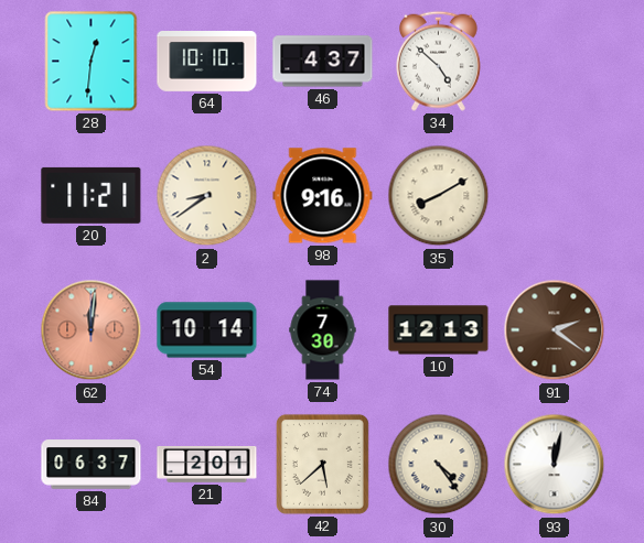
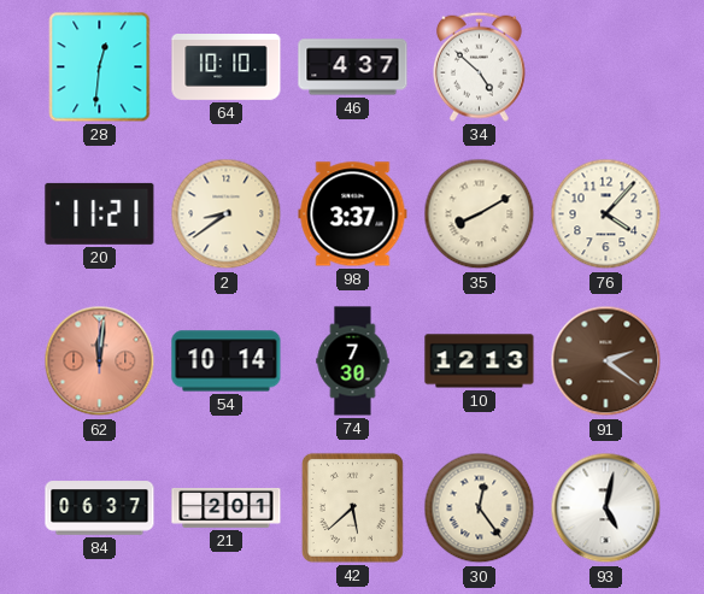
98: 9:16 -> 3:37 (353, 214)
76: none -> 4:07 (606, 214)
30: 4:24 -> 12:24 (480, 508)
93: 12:02 -> 5:02 (606, 508)
